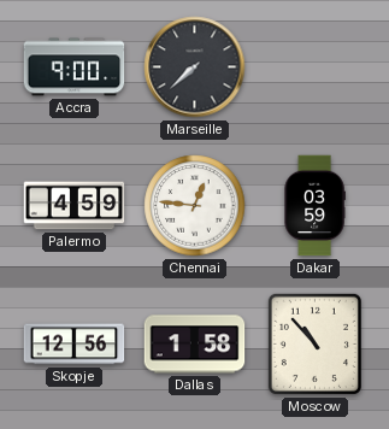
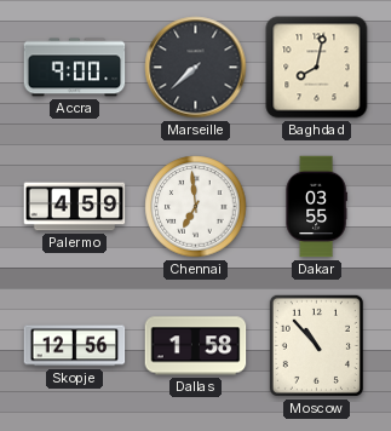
Baghdad: none -> 8:02 (317, 68)
Chennai: 12:46 -> 6:59 (196, 207)
Dakar: 03:59 -> 03:55 (316, 207)
